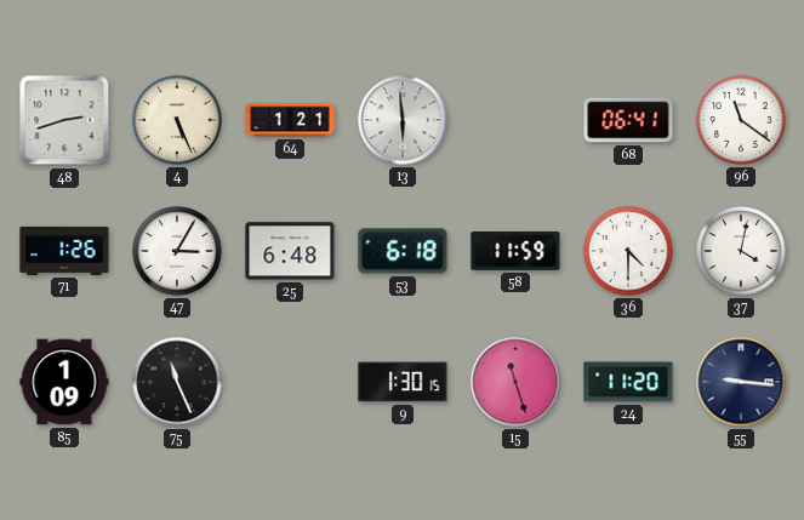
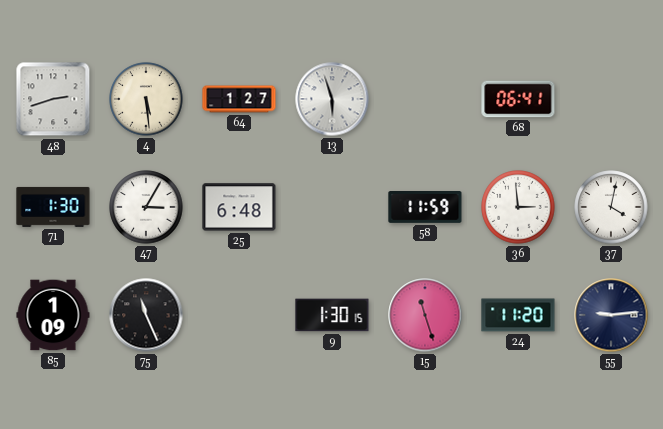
4: 5:26 -> 5:29 (146, 99)
64: 1:21 -> 1:27 (239, 99)
13: 5:59 -> 5:57 (332, 99)
96: 11:21 -> none (741, 120)
71: 1:26 -> 1:30 (53, 207)
53: 6:18 -> none (403, 251)
36: 4:30 -> 2:59 (518, 207)
55: 9:16 -> 9:14 (611, 315)
